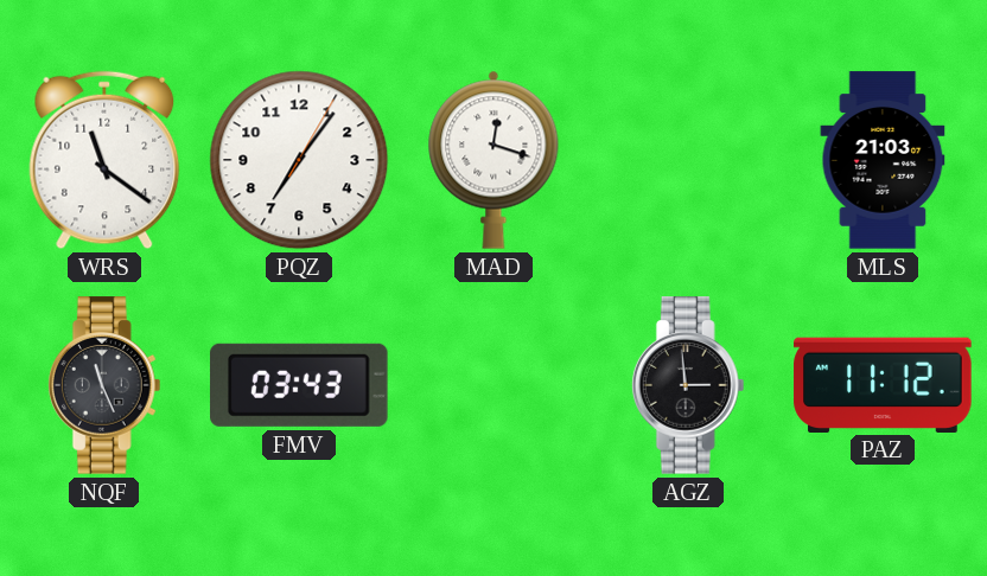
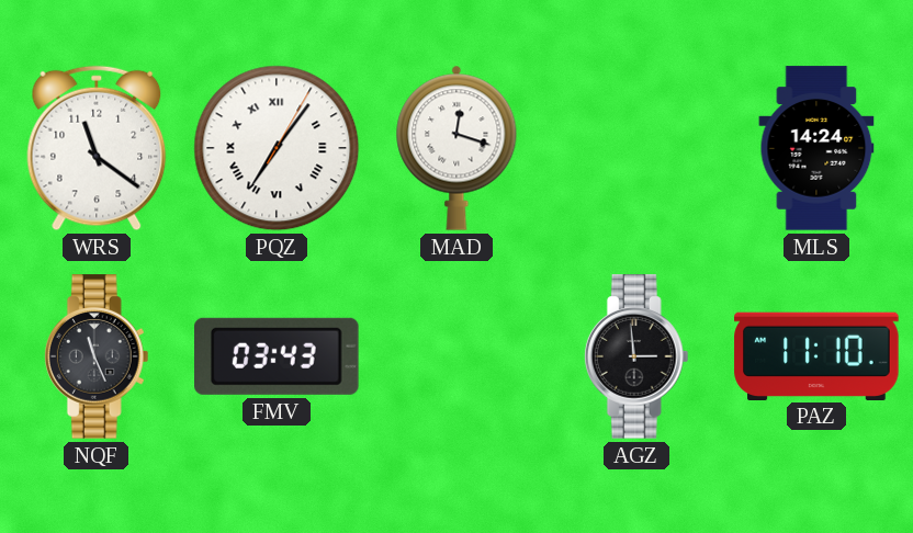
PQZ numerals: Arabic -> Roman (277, 148)
MLS: 21:03 -> 14:24 (816, 148)
PAZ: 11:12 -> 11:10 (816, 355)
